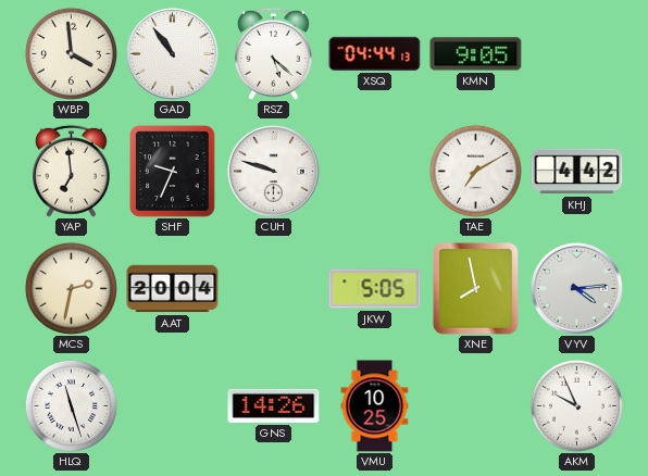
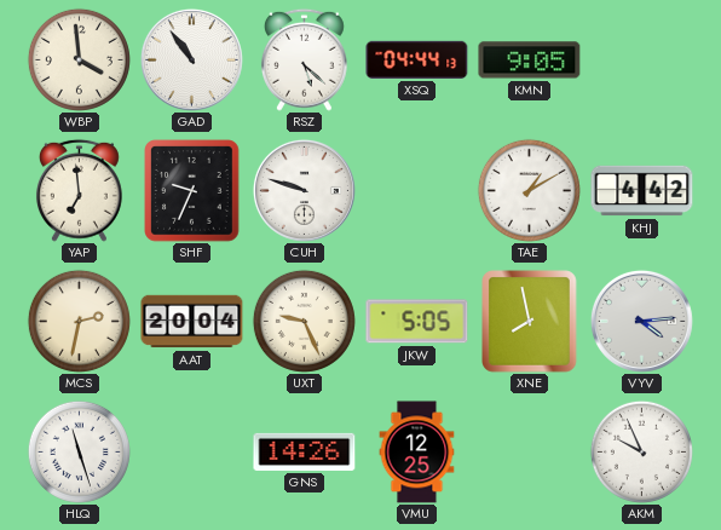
TAE: 7:10 -> 1:10 (529, 190)
UXT: none -> 9:26 (304, 321)
VMU: 10:25 -> 12:25 (417, 453)
